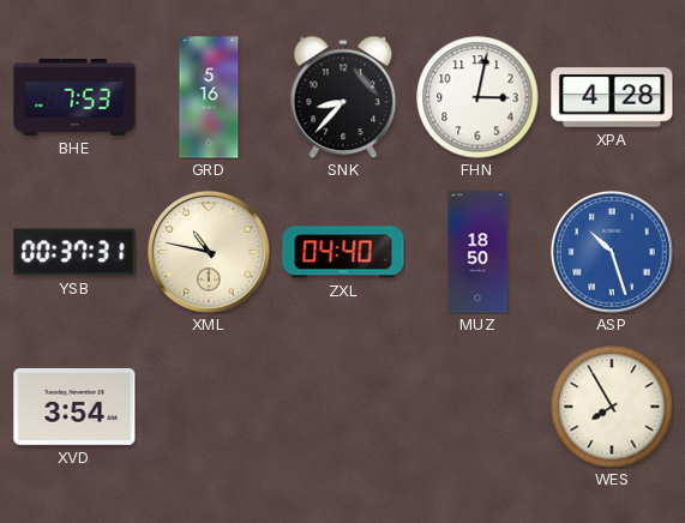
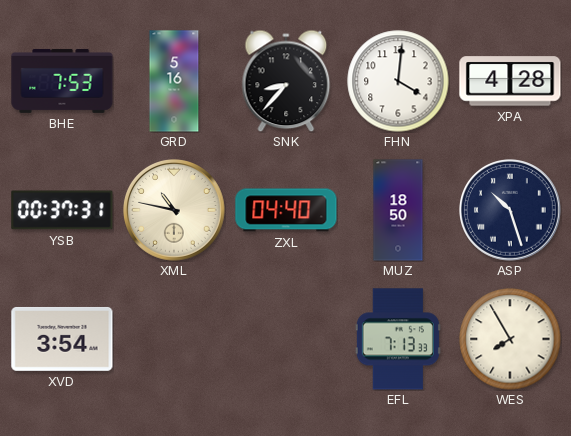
FHN: 3:02 -> 4:01 (398, 81)
ASP dial: blue -> navy (511, 211)
EFL: none -> 7:13 (398, 339)
